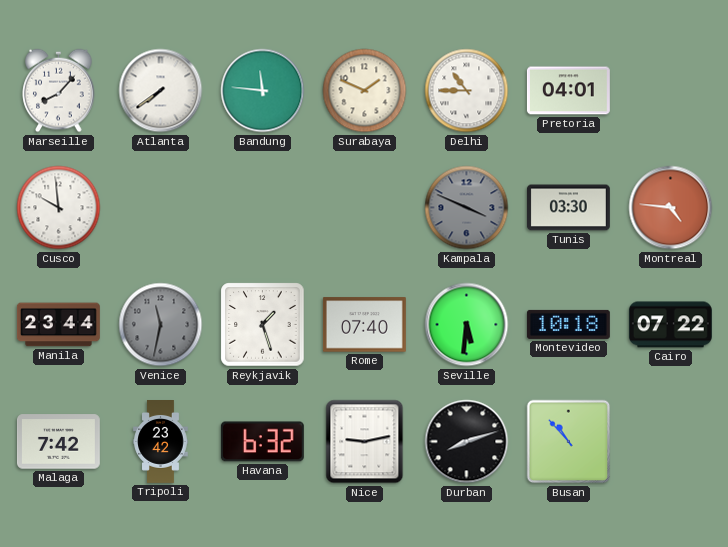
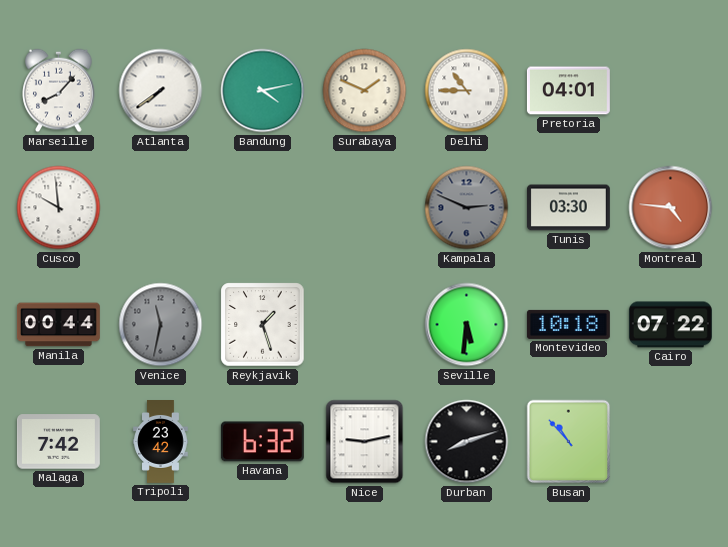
Bandung: 11:46 -> 4:13 (263, 91)
Kampala: 3:49 -> 2:49 (467, 208)
Manila: 23:44 -> 00:44 (58, 325)
Rome: 07:40 -> none (364, 325)
